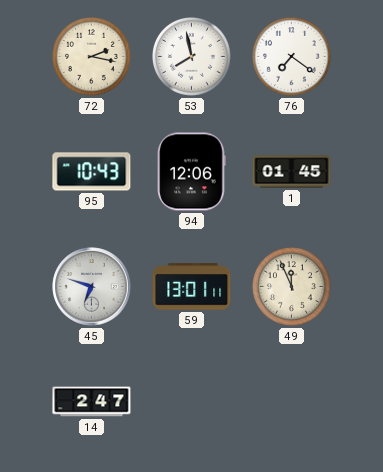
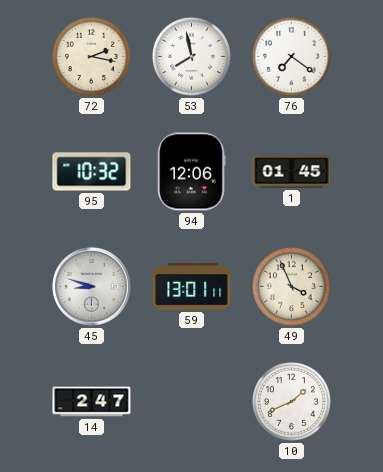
95: 10:43 -> 10:32 (92, 172)
45: 6:48 -> 8:48 (92, 287)
49: 11:56 -> 3:56 (291, 286)
10: none -> 1:41 (291, 401)
